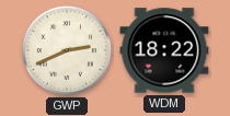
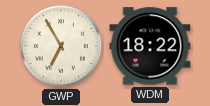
GWP: 2:41 -> 6:55 (61, 46)
